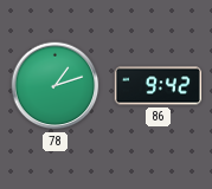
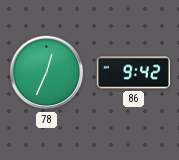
78: 1:12 -> 12:34 (47, 73)
